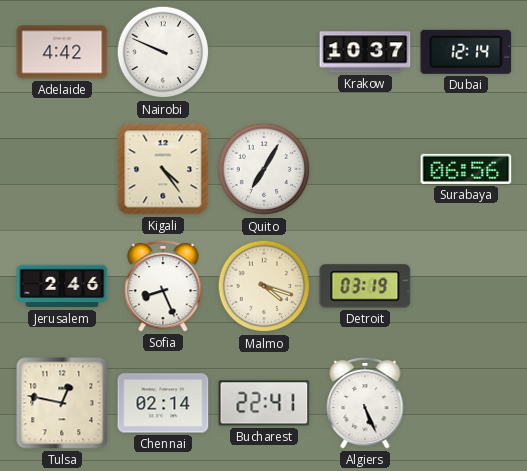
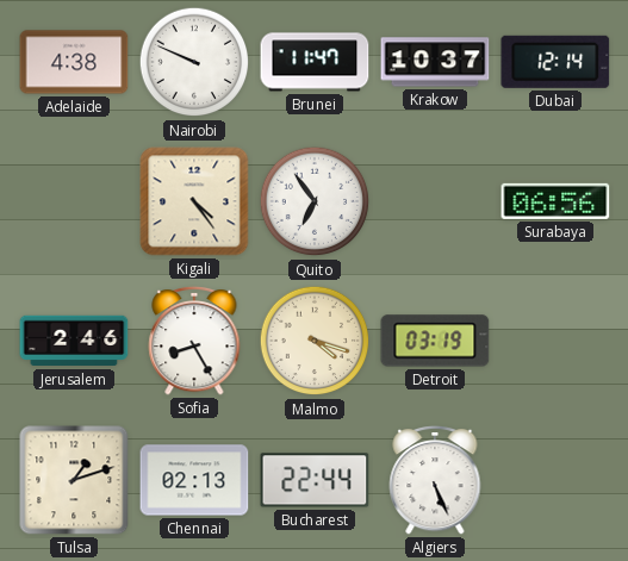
Adelaide: 4:42 -> 4:38 (74, 62)
Brunei: none -> 11:47 (315, 62)
Quito: 7:05 -> 6:54 (315, 201)
Sofia: 8:26 -> 8:25 (194, 341)
Tulsa: 12:47 -> 1:12 (74, 480)
Chennai: 02:14 -> 02:13 (194, 480)
Bucharest: 22:41 -> 22:44 (315, 480)
